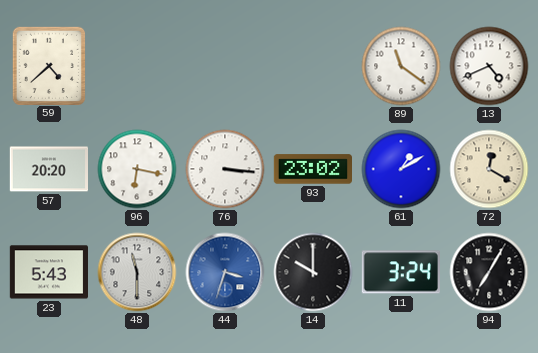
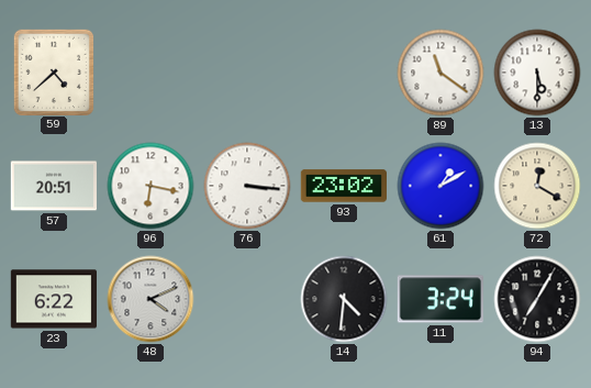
13: 4:41 -> 5:30 (537, 73)
57: 20:20 -> 20:51 (53, 186)
23: 5:43 -> 6:22 (53, 299)
48: 11:30 -> 4:11 (150, 299)
44: 3:33 -> none (225, 272)
14: 10:00 -> 4:31 (344, 299)
